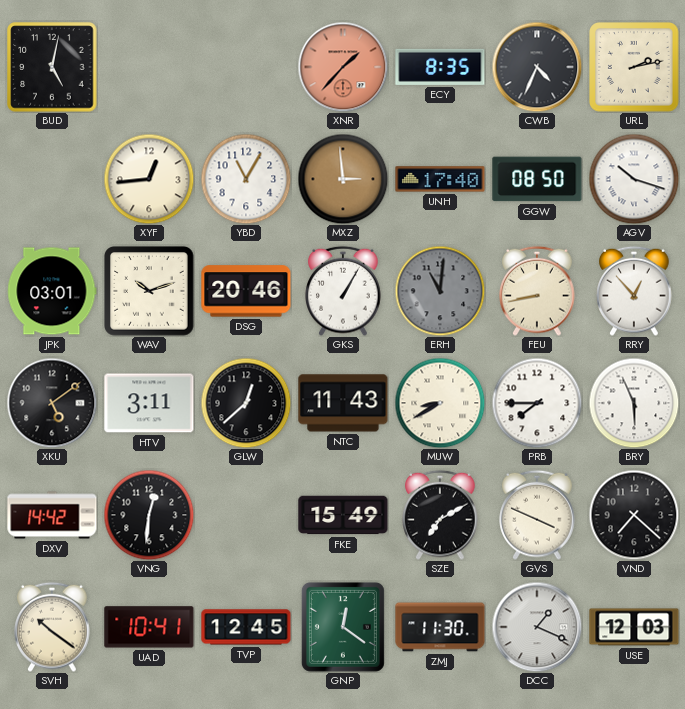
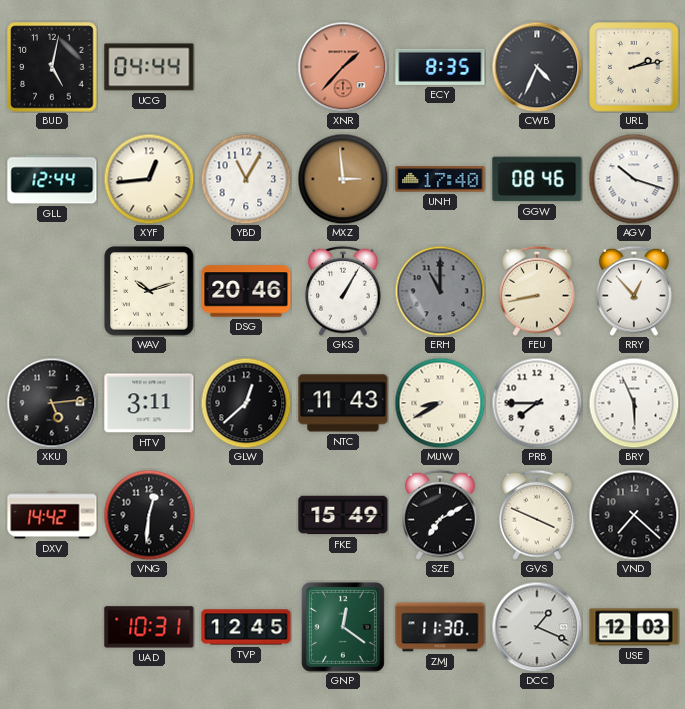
UCG: none -> 04:44 (149, 67)
GLL: none -> 12:44 (52, 179)
GGW: 08:50 -> 08:46 (537, 179)
JPK: 03:01 -> none (52, 291)
ERH: 11:01 -> 11:00 (440, 291)
XKU: 5:09 -> 5:14 (52, 403)
SVH: 10:21 -> none (52, 627)
UAD: 10:41 -> 10:31 (149, 627)
